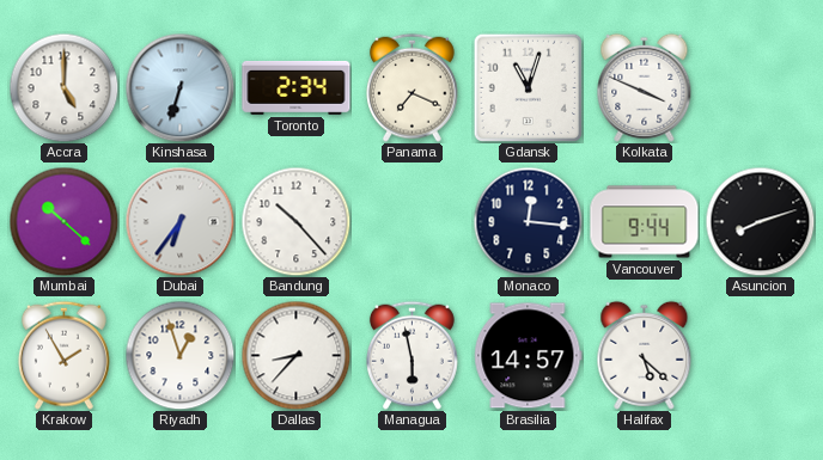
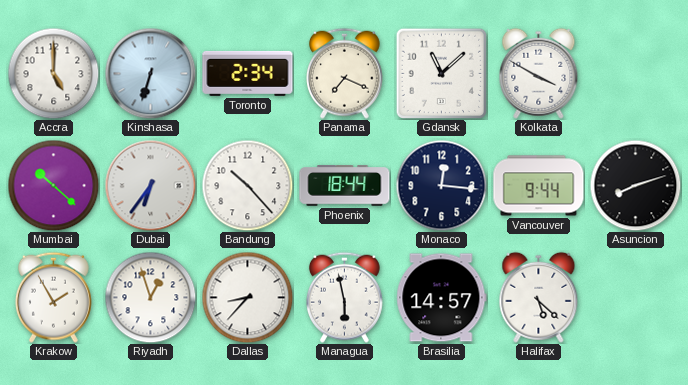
Gdansk: 11:03 -> 11:08 (441, 73)
Kolkata: 3:49 -> 3:50 (539, 73)
Phoenix: none -> 18:44 (345, 186)
